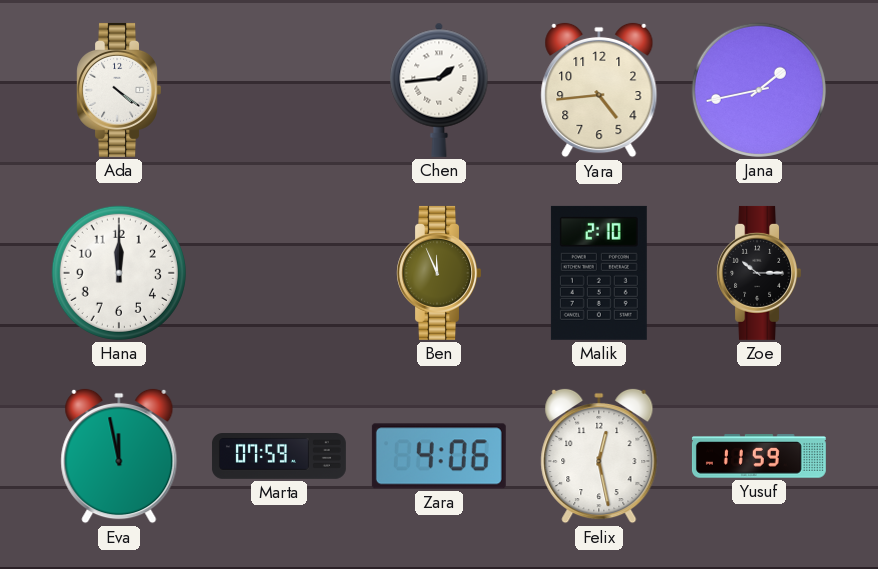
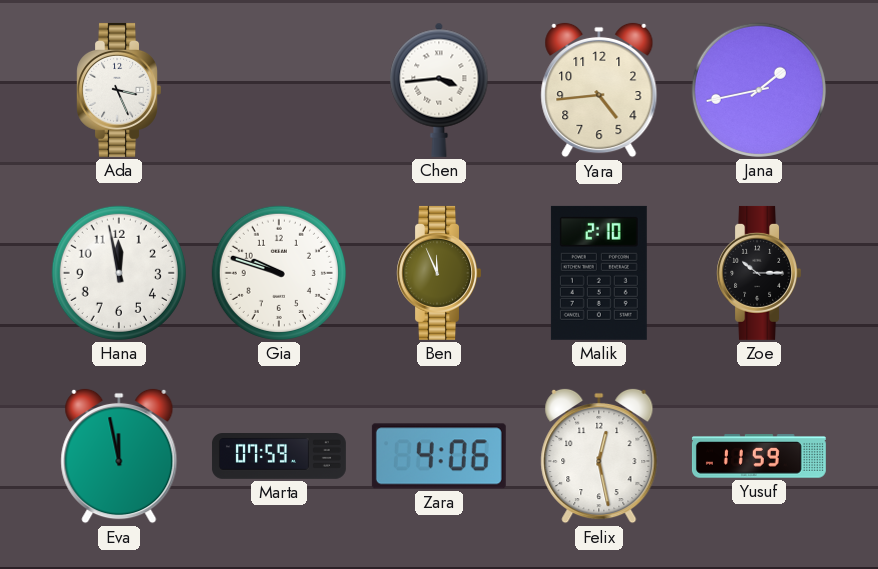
Ada: 4:21 -> 3:26 (118, 90)
Chen: 1:44 -> 3:44 (439, 90)
Hana: 12:00 -> 11:58 (119, 273)
Gia: none -> 9:48 (279, 273)
